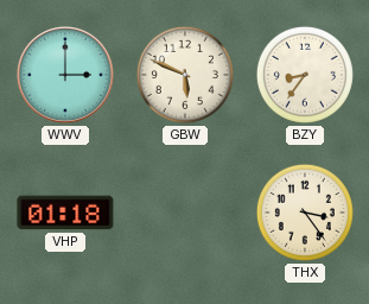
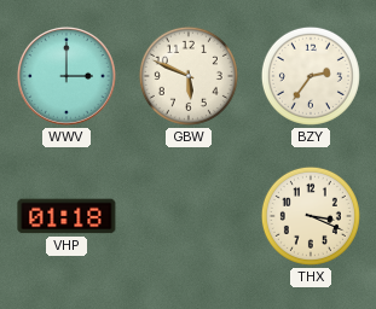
BZY: 8:36 -> 2:36 (311, 76)
THX: 3:24 -> 3:19 (311, 216)
